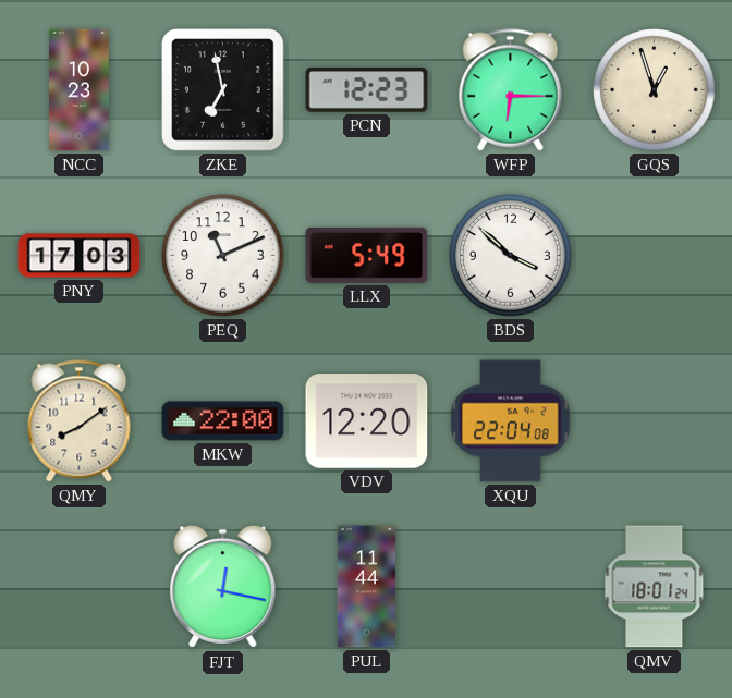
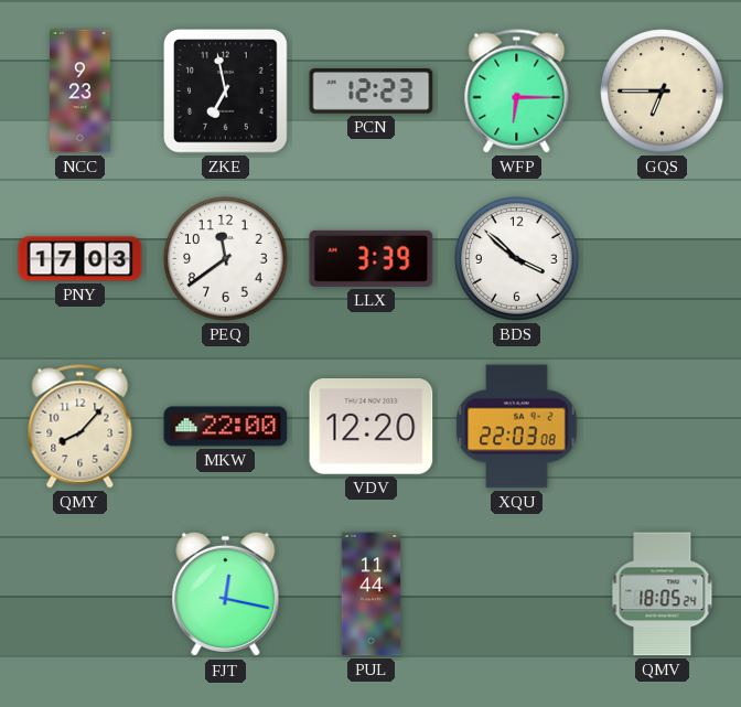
NCC: 10:23 -> 9:23 (80, 92)
GQS: 12:57 -> 6:45 (663, 92)
PEQ: 11:11 -> 11:39 (226, 259)
LLX: 5:49 -> 3:39 (372, 258)
QMY: 8:09 -> 8:07 (80, 427)
XQU: 22:04 -> 22:03 (517, 427)
QMV: 18:01 -> 18:05 (663, 594)
